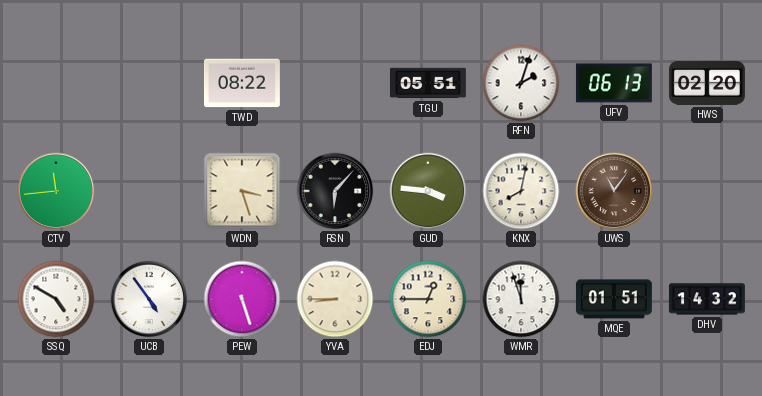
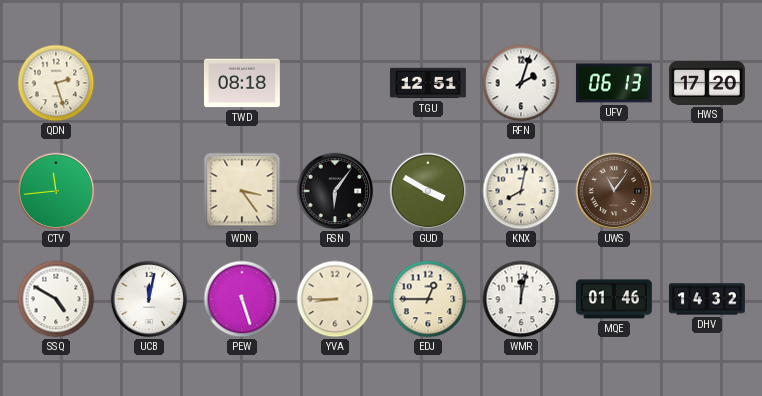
QDN: none -> 2:27 (56, 83)
TWD: 08:22 -> 08:18 (242, 83)
TGU: 05:51 -> 12:51 (428, 83)
HWS: 02:20 -> 17:20 (707, 84)
WDN: 3:27 -> 3:24 (242, 191)
RSN: 6:07 -> 6:06 (335, 191)
GUD: 3:46 -> 3:50 (428, 191)
UCB: 4:54 -> 12:02 (149, 299)
WMR: 11:57 -> 12:02 (521, 299)
MQE: 01:51 -> 01:46 (614, 299)
